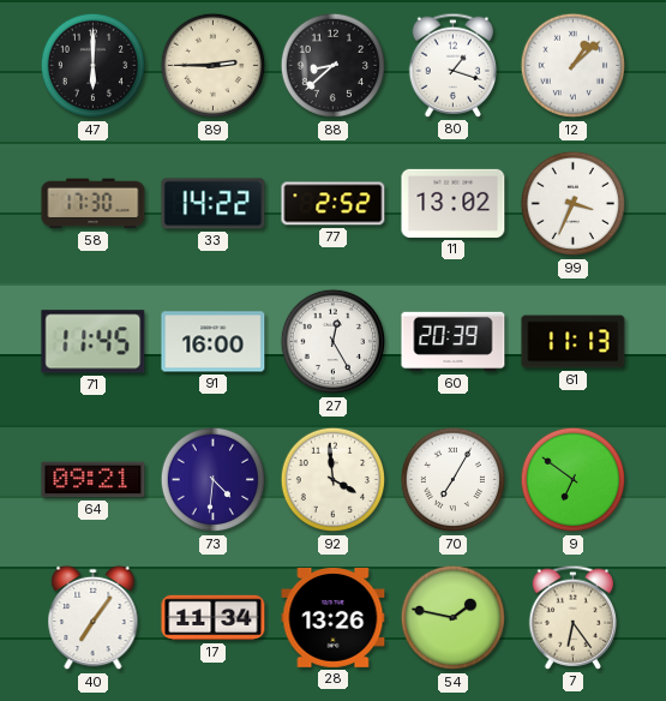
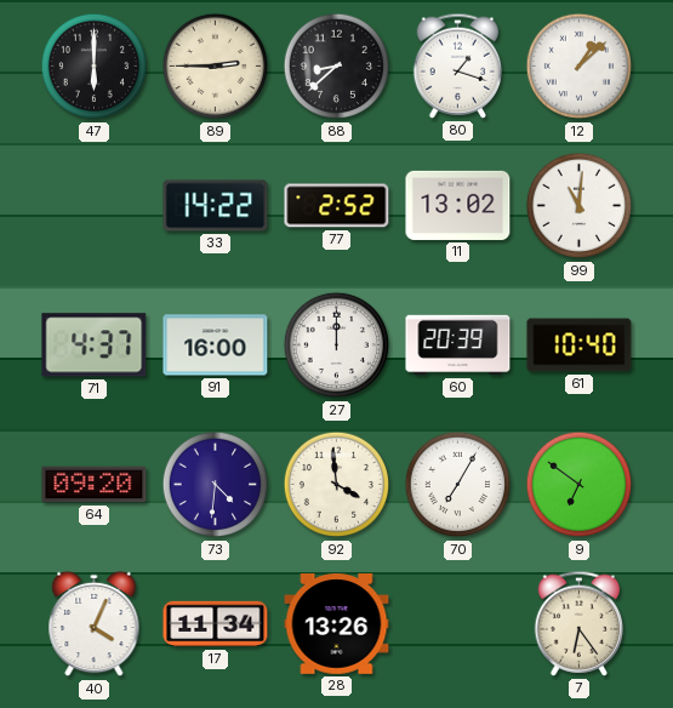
58: 17:30 -> none (94, 204)
99: 3:34 -> 11:01 (580, 206)
71: 11:45 -> 4:37 (95, 346)
27: 12:25 -> 12:00 (337, 346)
61: 11:13 -> 10:40 (580, 346)
64: 09:21 -> 09:20 (95, 485)
40: 7:06 -> 4:04 (95, 624)
54: 1:47 -> none (454, 618)
